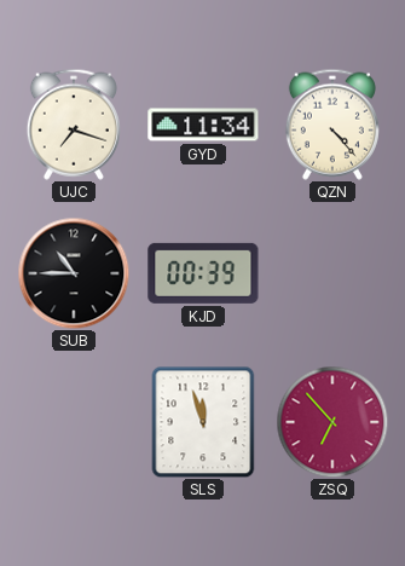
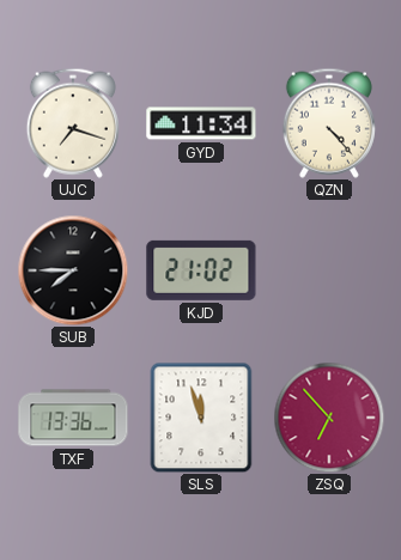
SUB: 10:45 -> 7:45 (73, 270)
KJD: 00:39 -> 21:02 (201, 270)
TXF: none -> 13:36 (73, 418)
